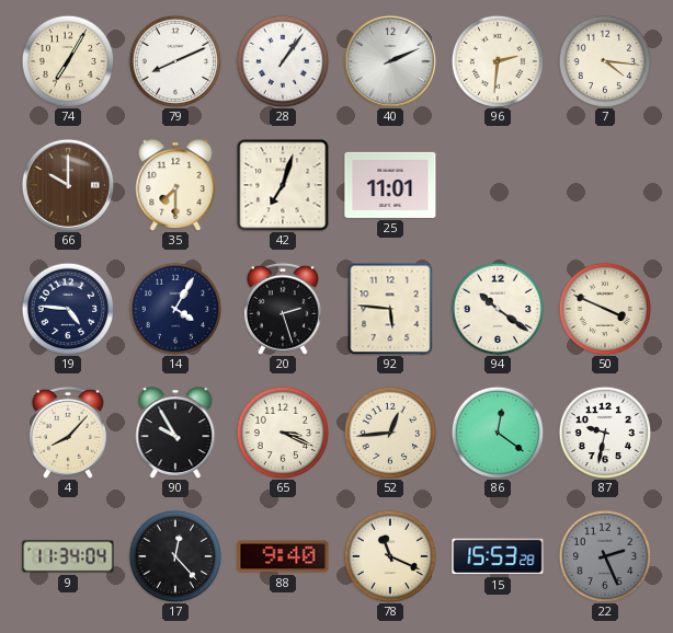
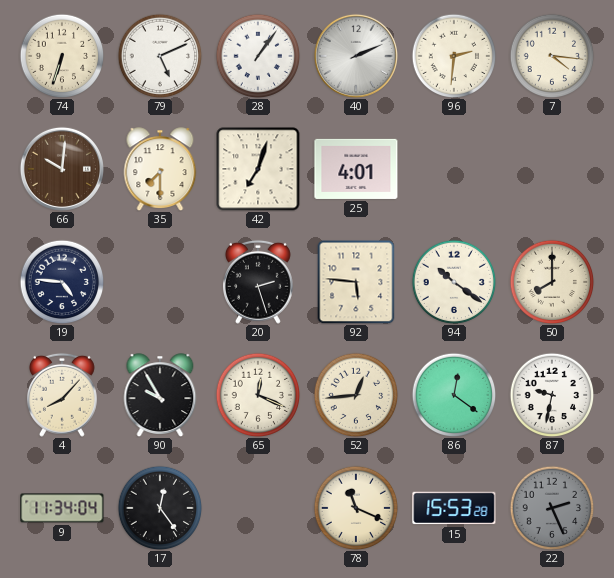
74: 7:05 -> 6:33 (62, 56)
79: 8:11 -> 5:11 (160, 56)
66: 10:00 -> 10:01 (62, 169)
25: 11:01 -> 4:01 (356, 169)
14: 4:05 -> none (175, 309)
50: 3:49 -> 8:00 (552, 282)
65: 3:19 -> 12:19 (258, 395)
17: 12:23 -> 12:24 (160, 508)
88: 9:40 -> none (283, 556)
